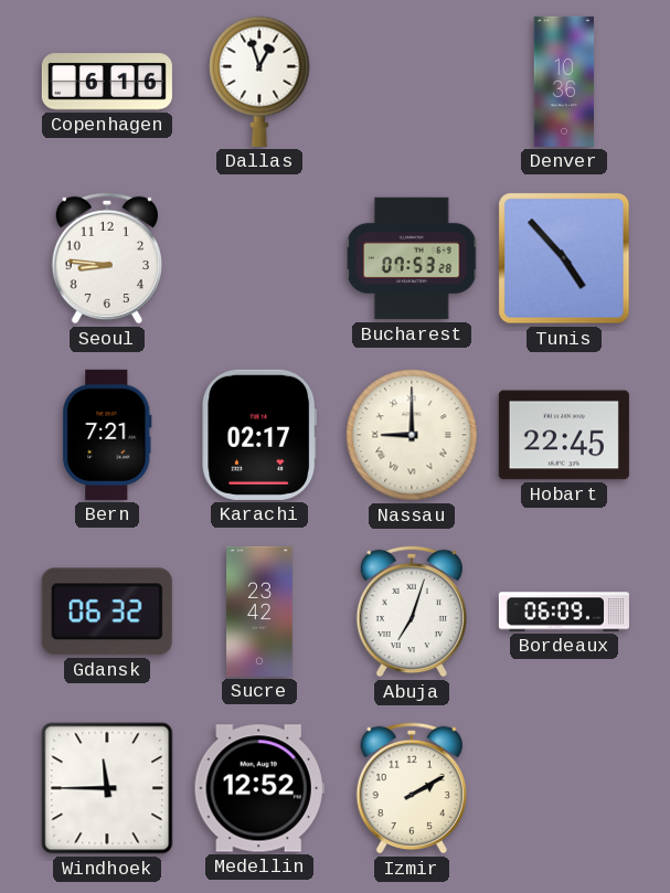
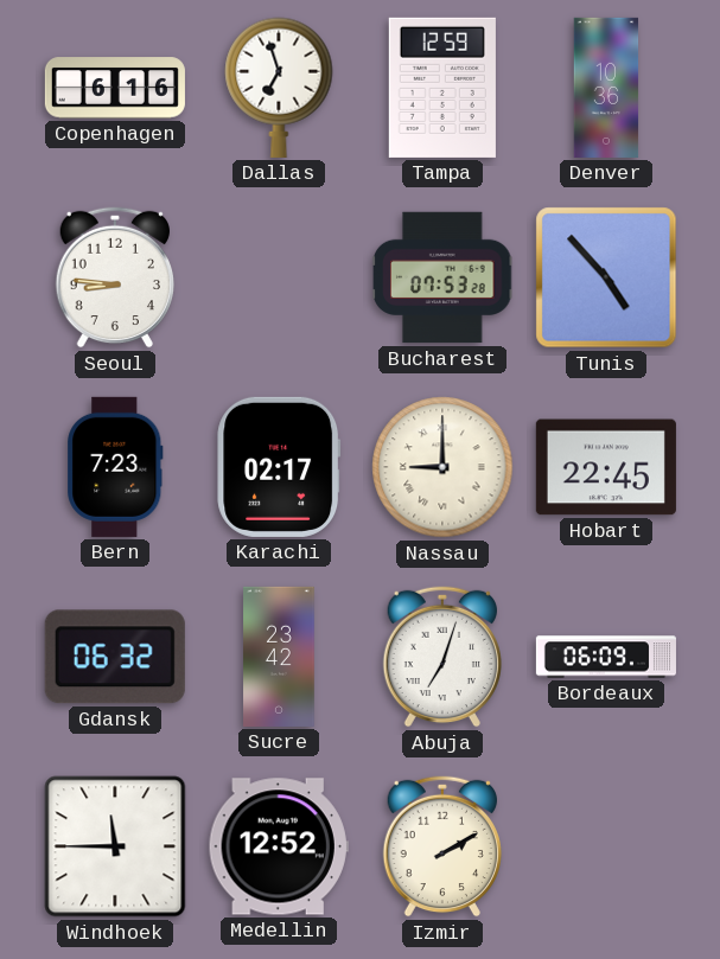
Dallas: 12:57 -> 6:57 (279, 88)
Tampa: none -> 12:59 (442, 88)
Bern: 7:21 -> 7:23 (115, 467)
